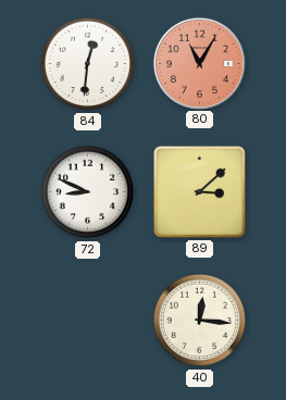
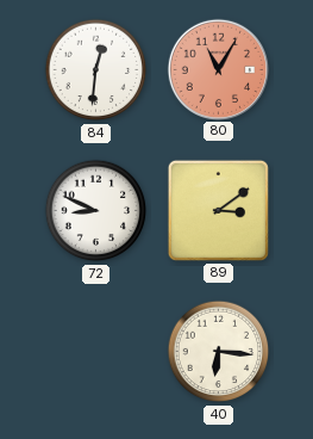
89: 3:08 -> 3:09 (218, 210)
40: 12:16 -> 6:16 (219, 352)
